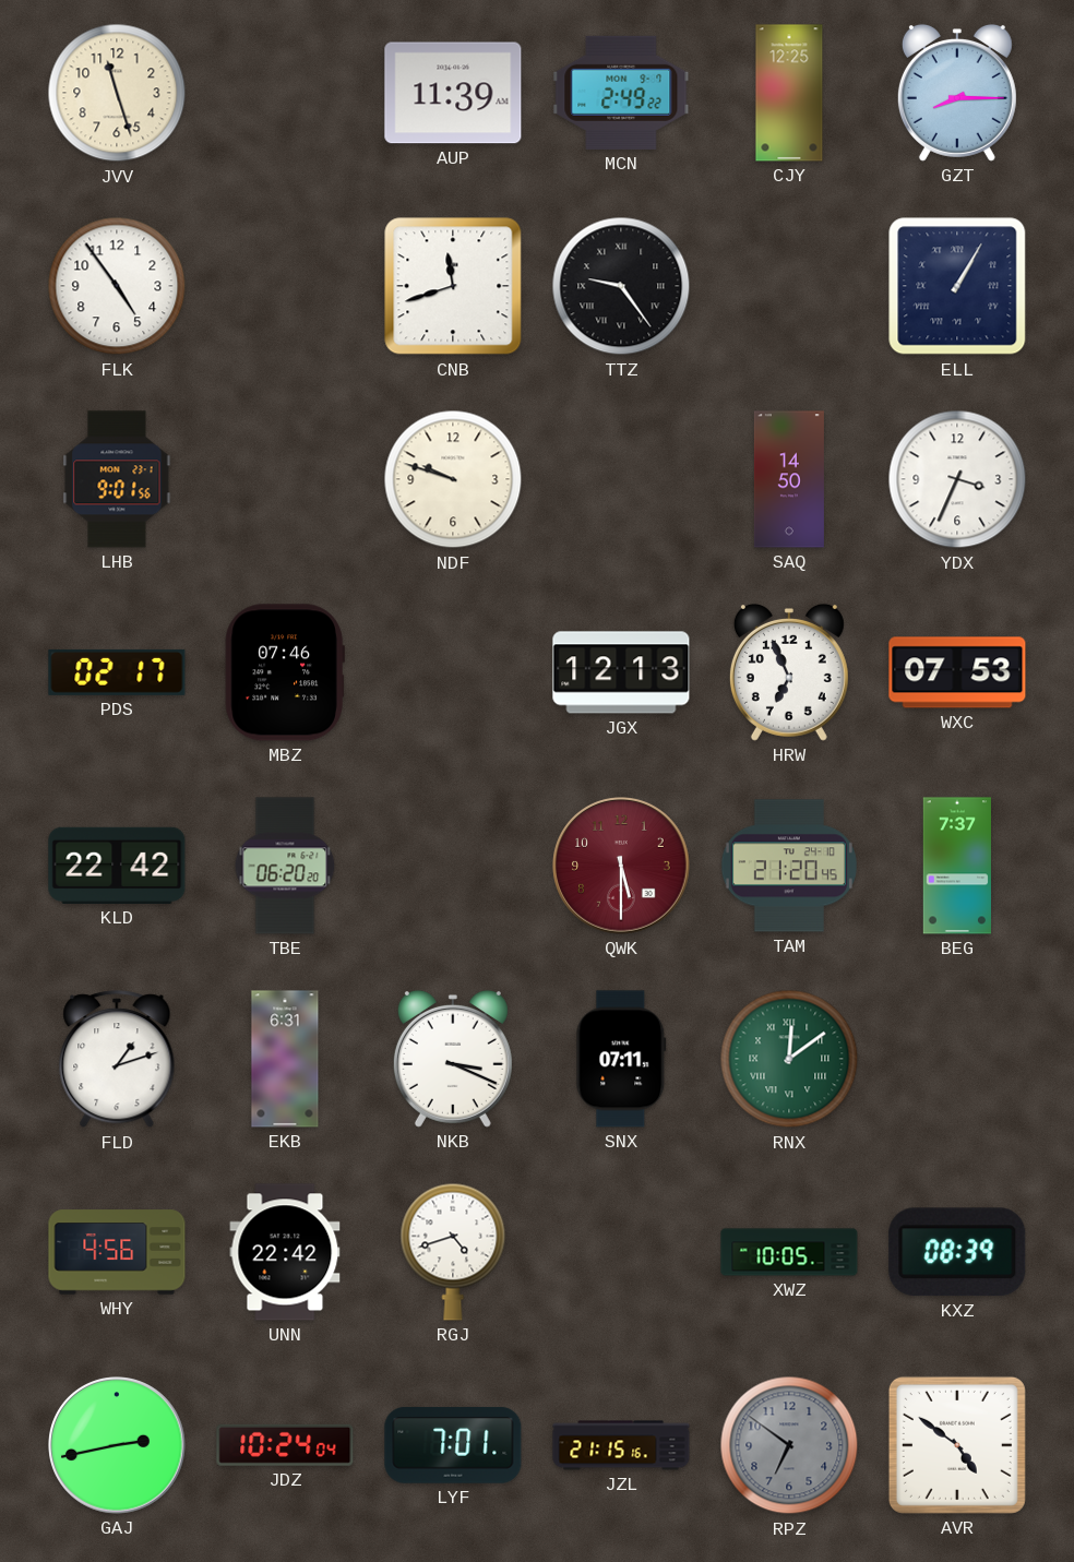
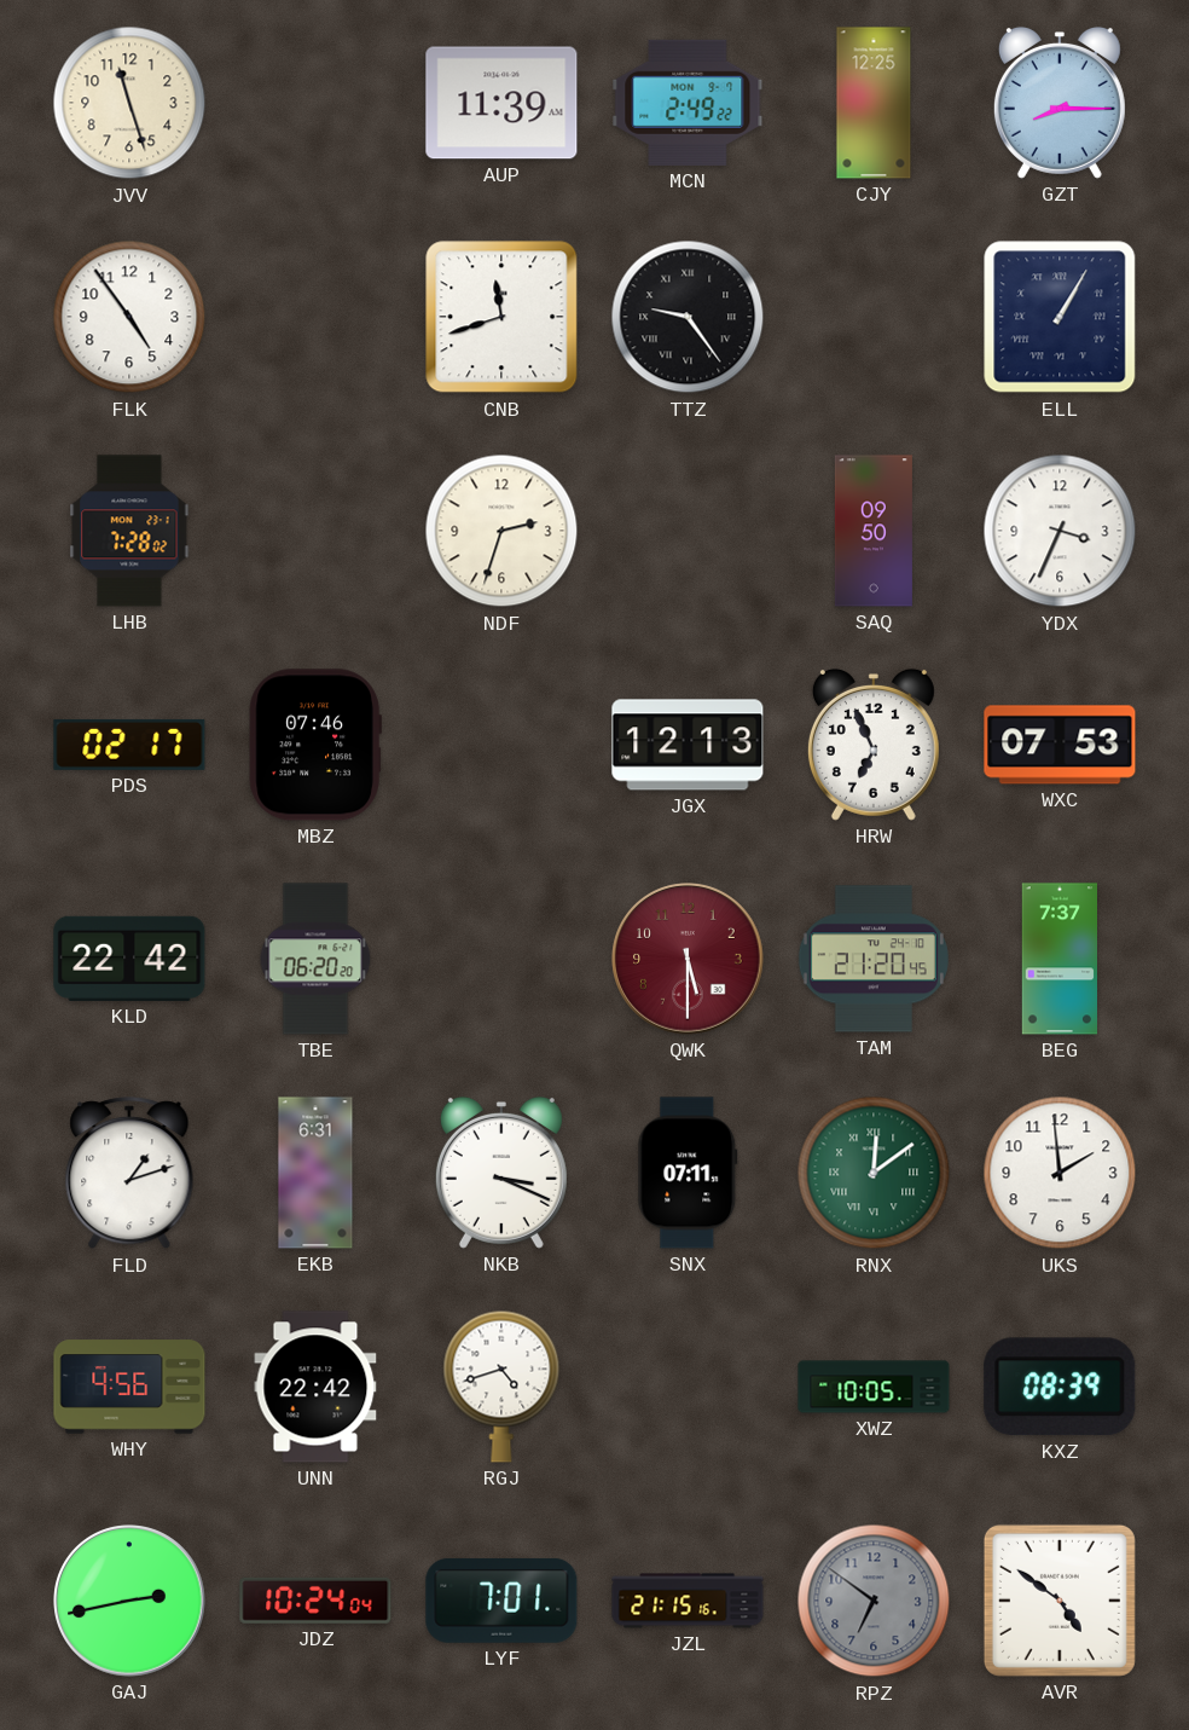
LHB: 9:01 -> 7:28 (129, 531)
NDF: 9:48 -> 2:33 (501, 531)
SAQ: 14:50 -> 09:50 (874, 531)
UKS: none -> 1:59 (1060, 1173)
